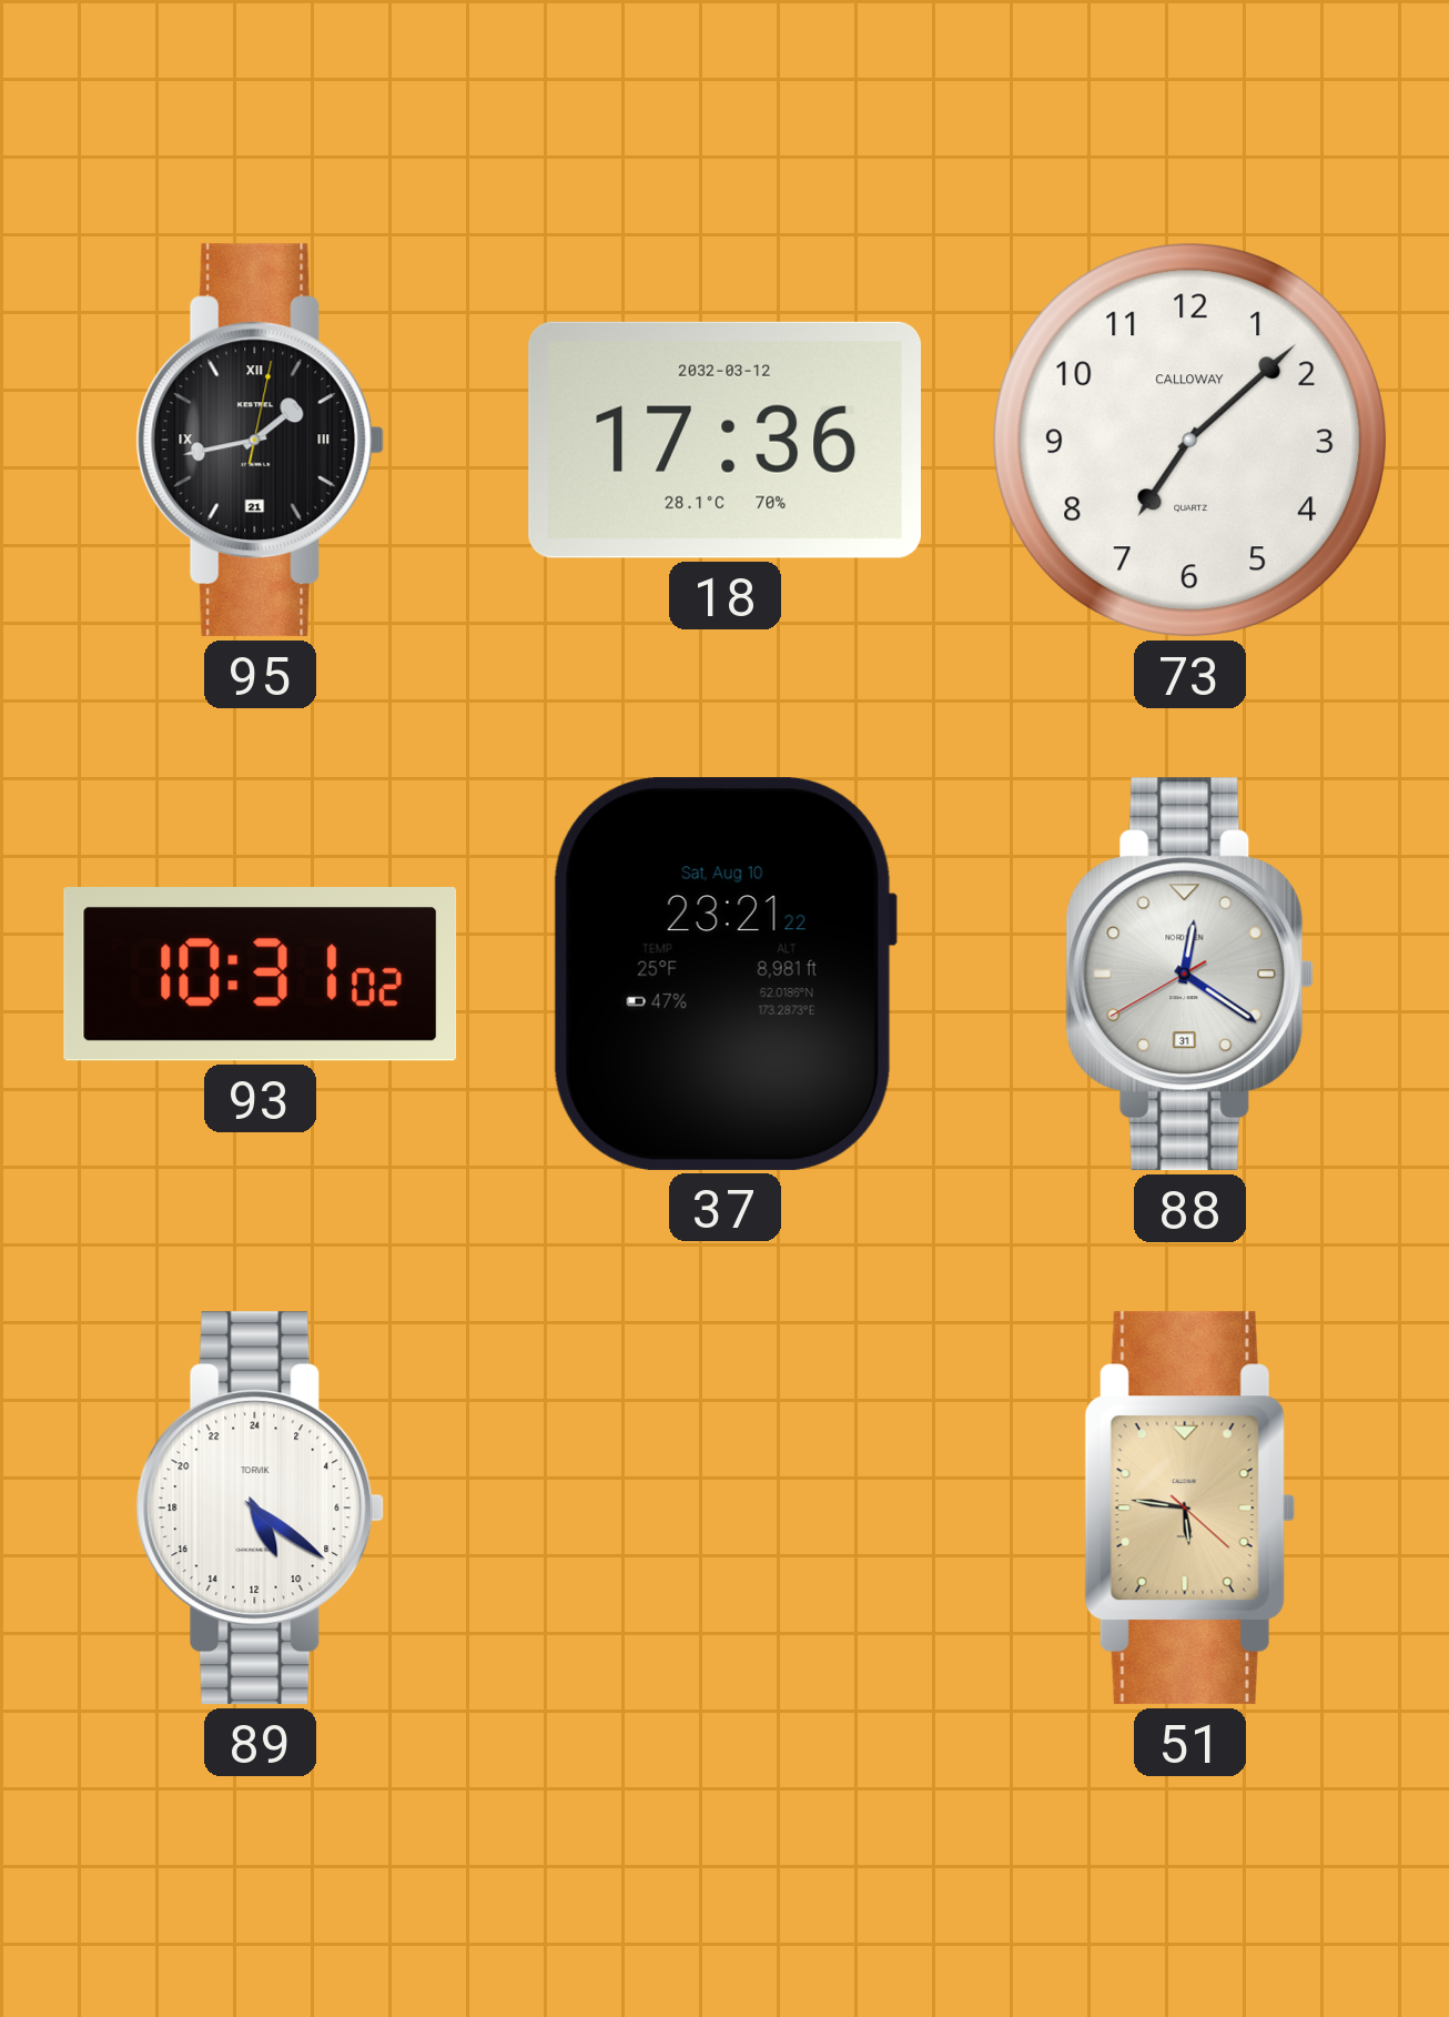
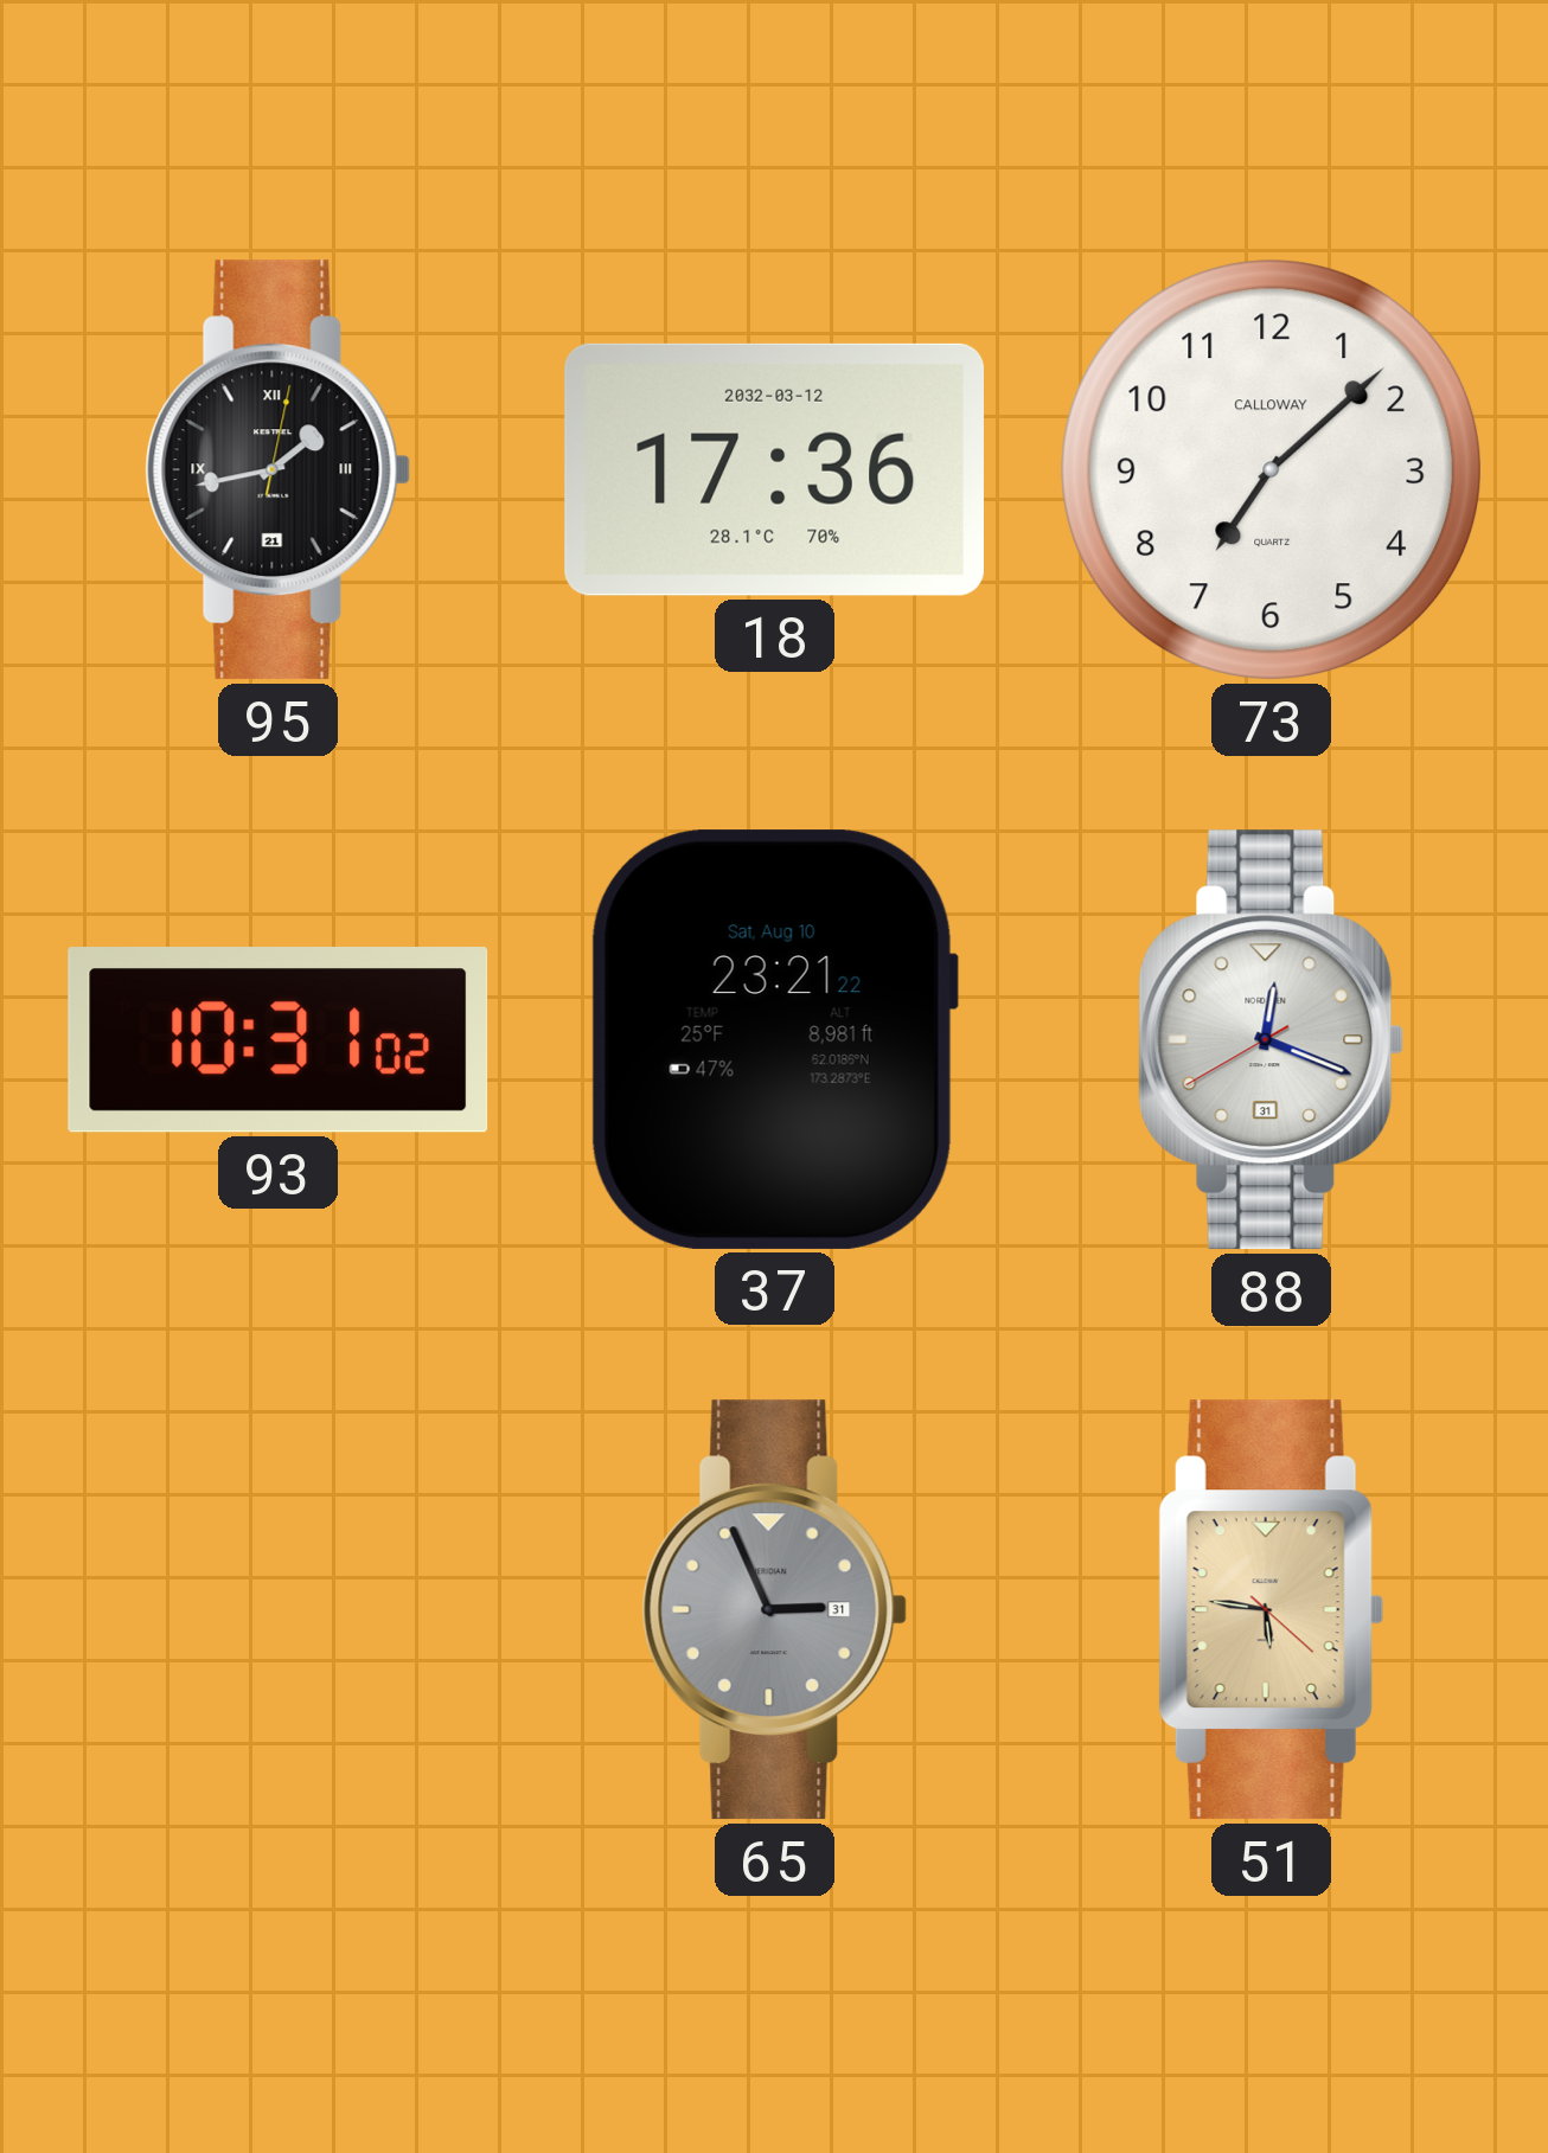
88: 12:20 -> 12:18 (1272, 1040)
89: 10:21 -> none (261, 1509)
65: none -> 2:56 (775, 1610)
